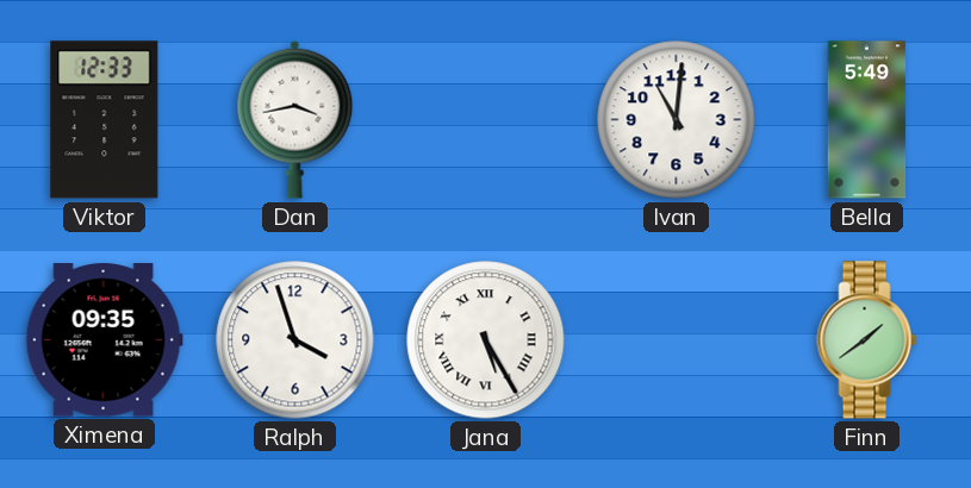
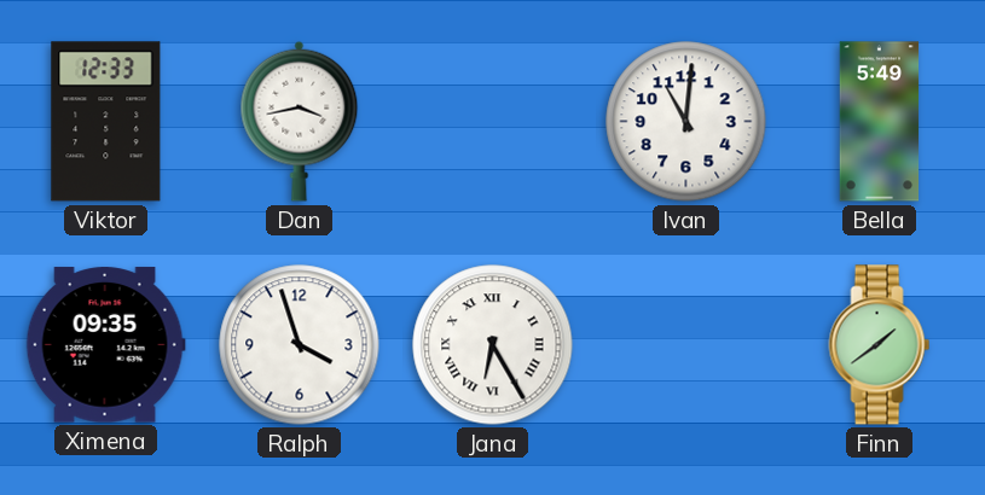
Jana: 5:25 -> 6:25 (493, 345)
